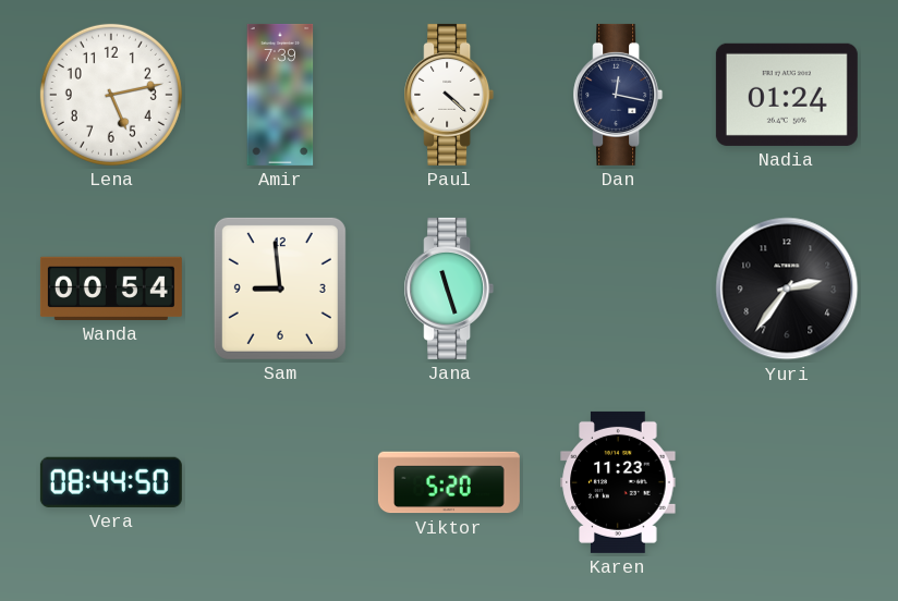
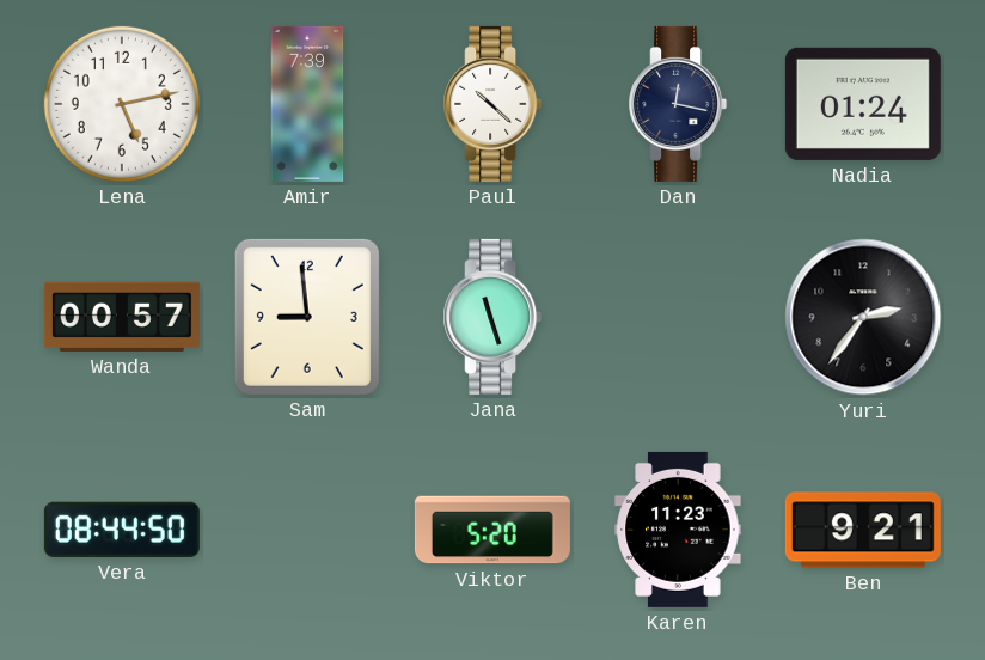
Paul: 4:22 -> 10:22 (493, 104)
Wanda: 00:54 -> 00:57 (122, 317)
Ben: none -> 9:21 (863, 530)
